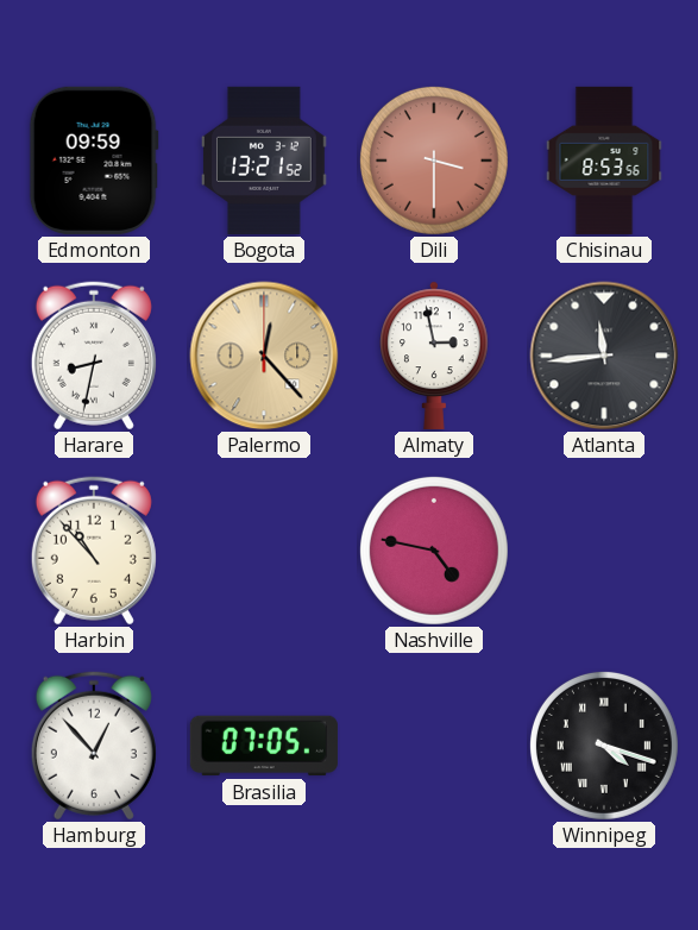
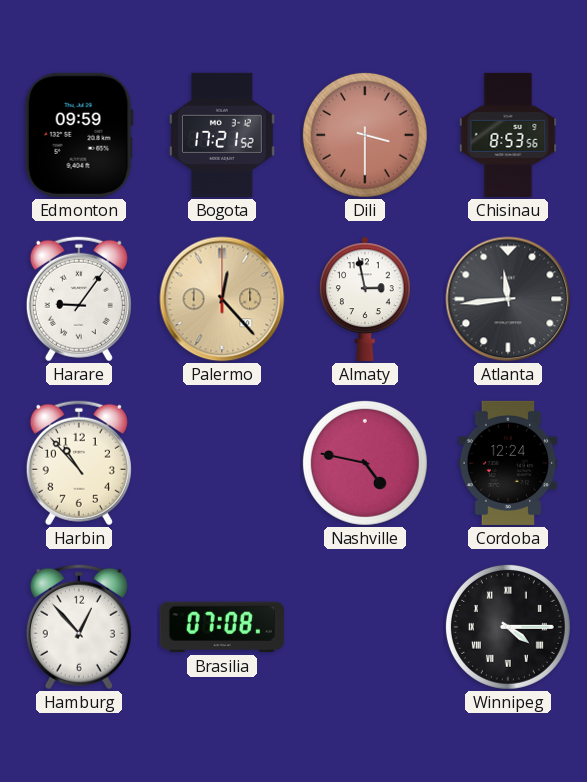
Bogota: 13:21 -> 17:21 (222, 135)
Harare: 8:32 -> 9:06 (79, 299)
Cordoba: none -> 12:24 (508, 463)
Brasilia: 07:05 -> 07:08 (222, 627)
Winnipeg: 4:18 -> 4:15 (508, 627)
